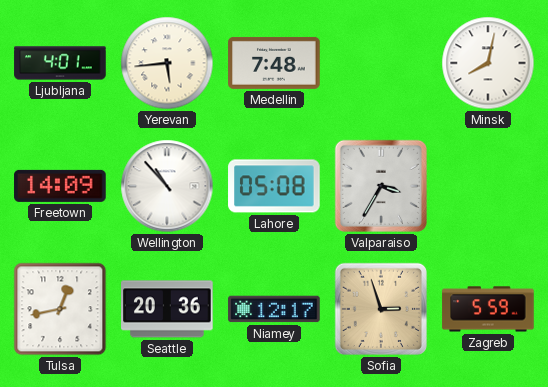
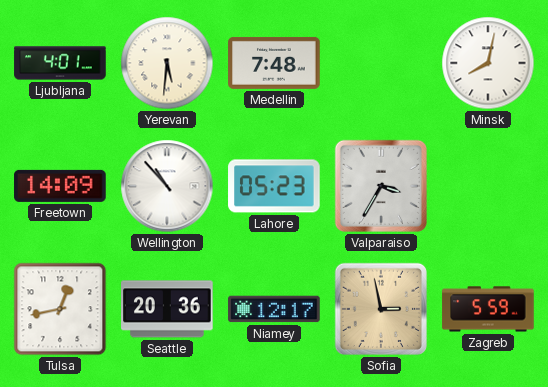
Yerevan: 5:44 -> 5:31 (167, 63)
Lahore: 05:08 -> 05:23 (274, 186)
Sofia: 2:57 -> 2:58 (381, 309)
